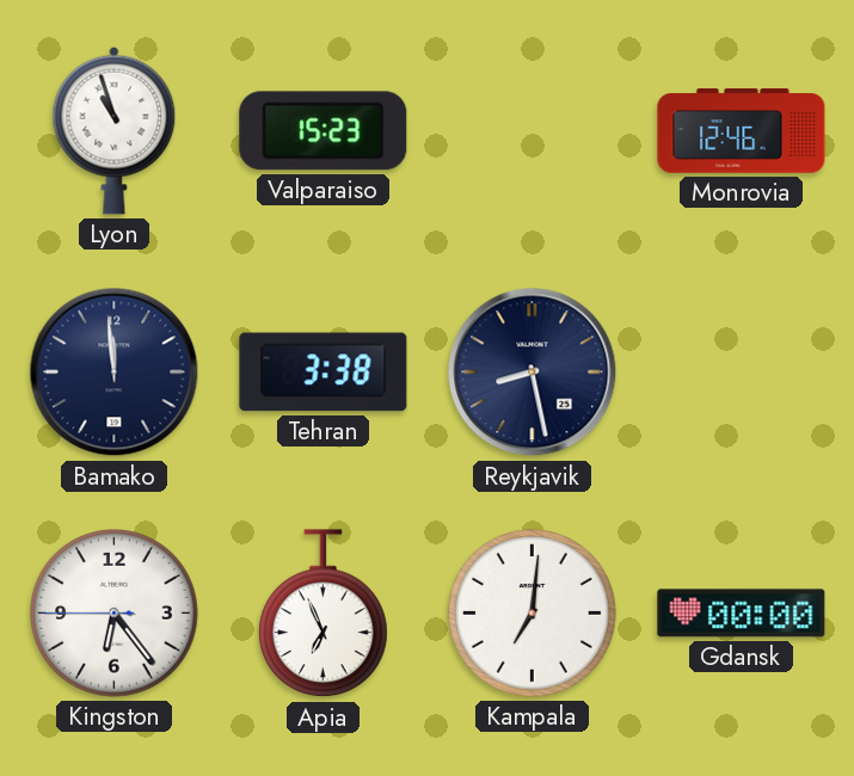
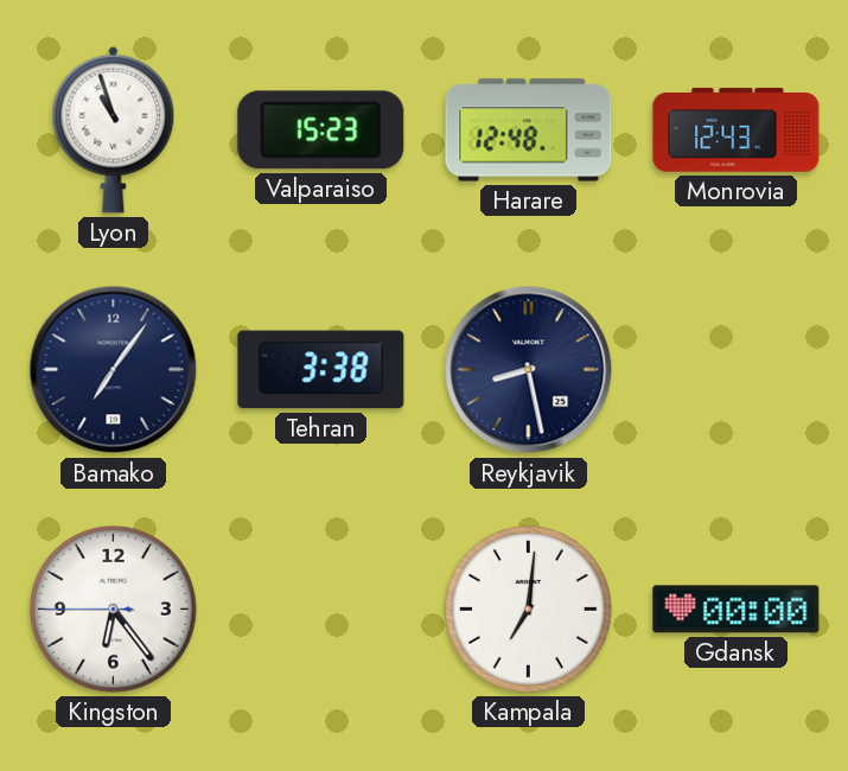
Harare: none -> 12:48 (529, 130)
Monrovia: 12:46 -> 12:43 (737, 130)
Bamako: 11:59 -> 7:06 (114, 370)
Apia: 6:56 -> none (322, 614)
